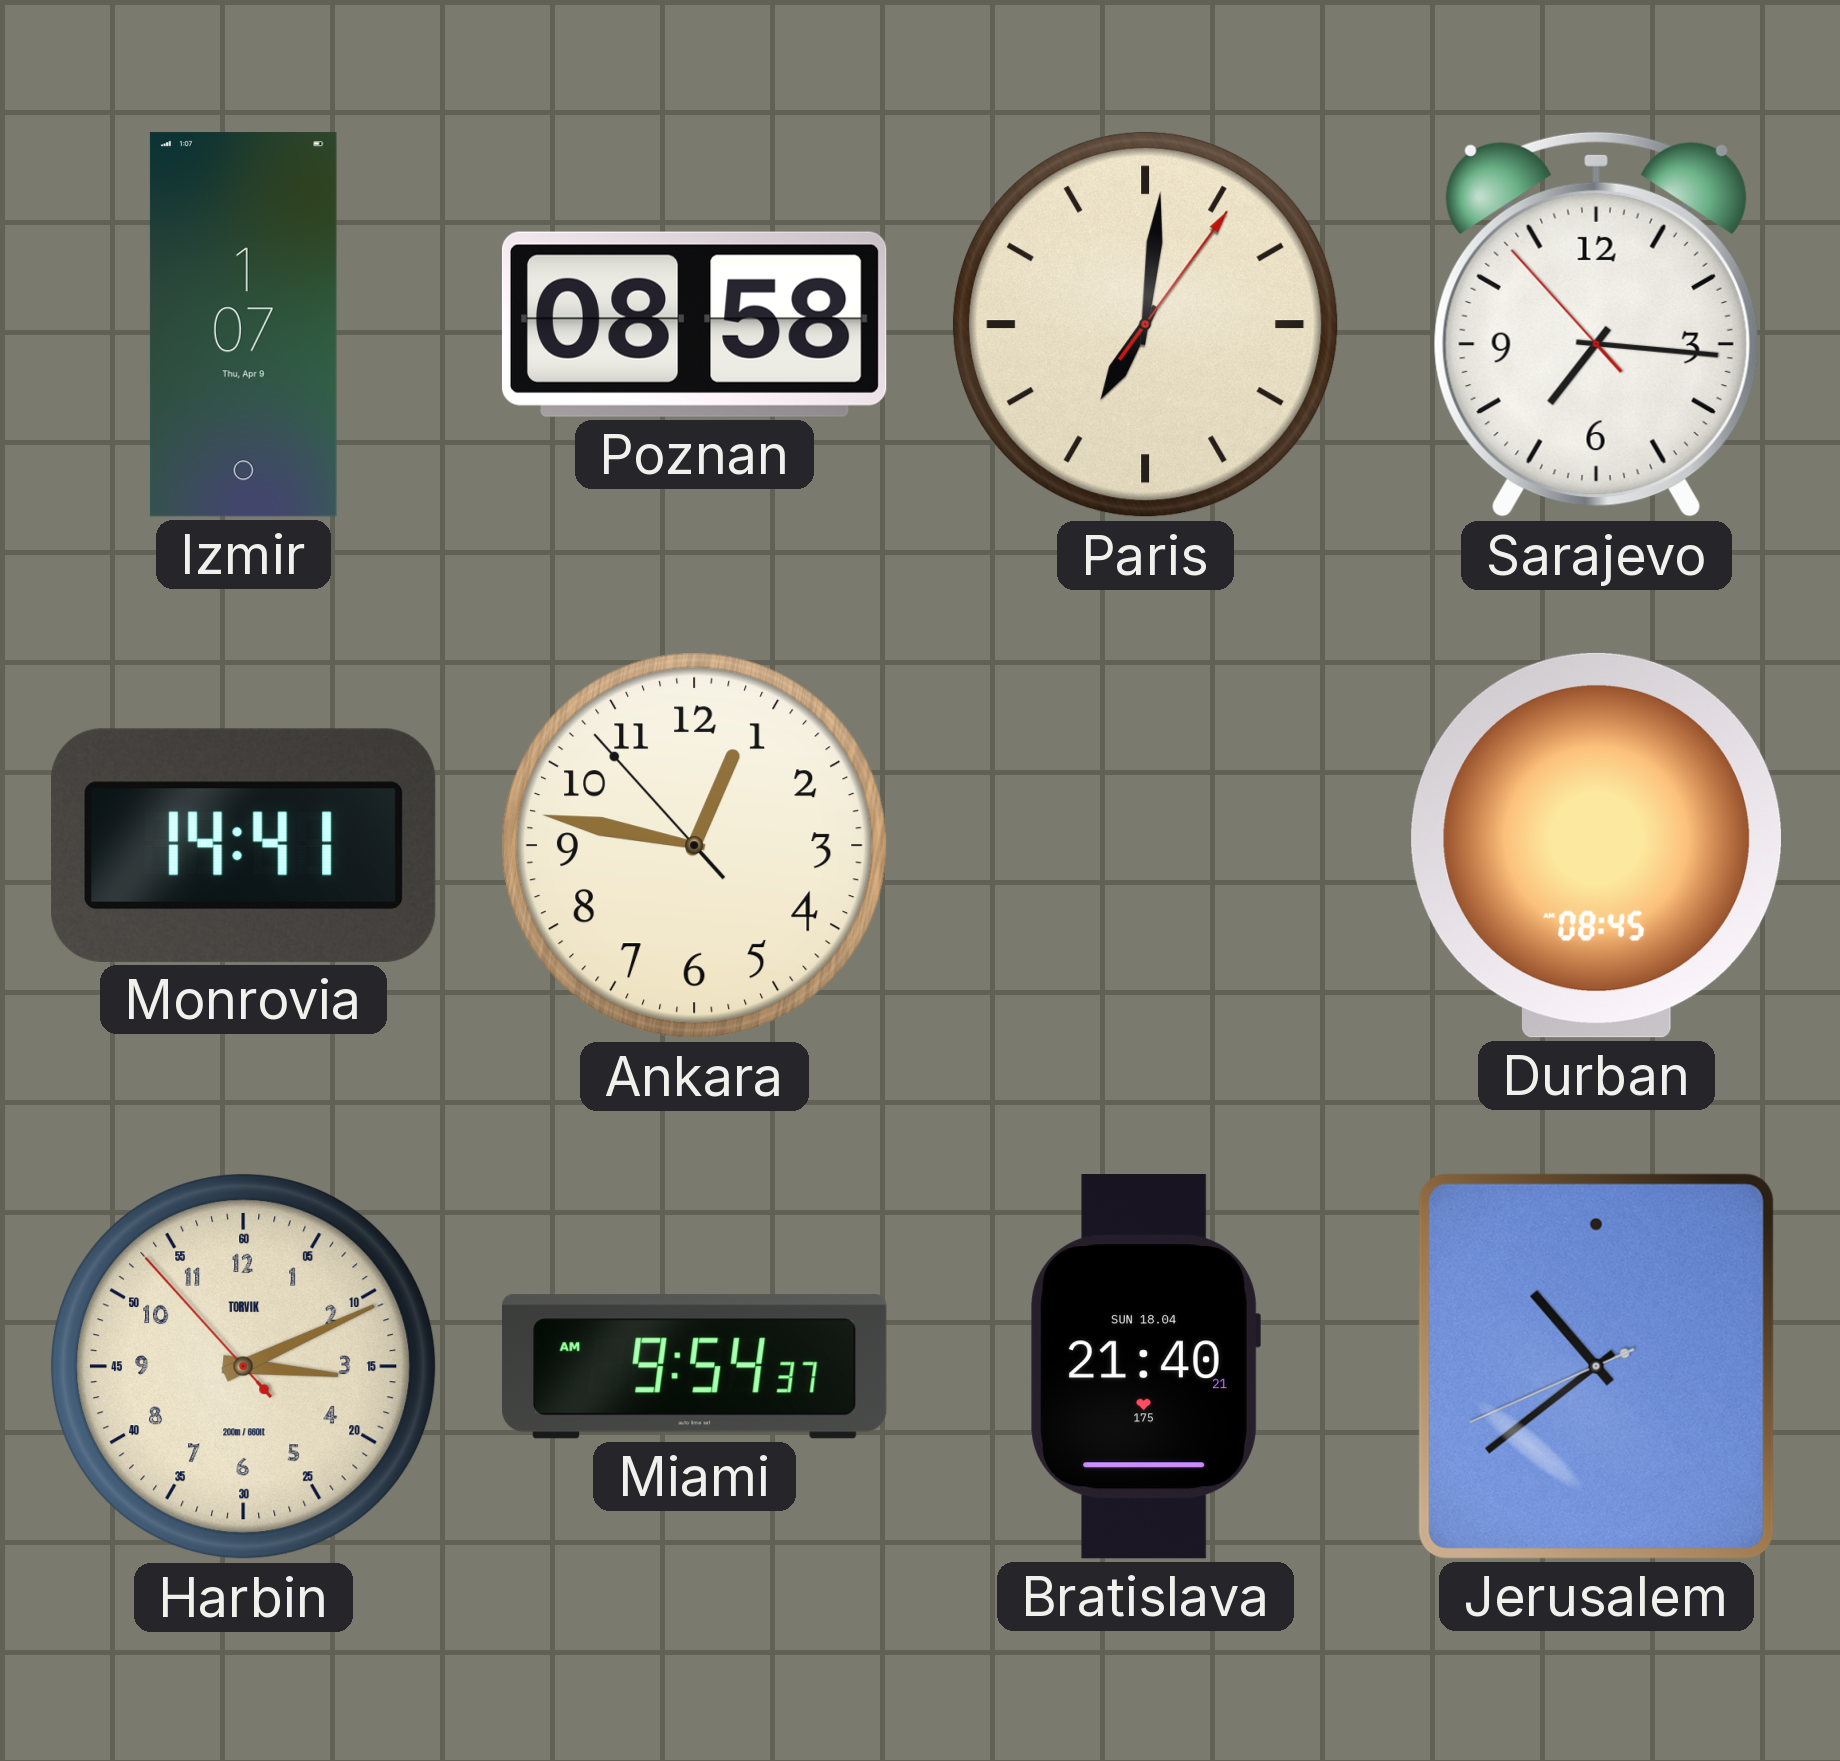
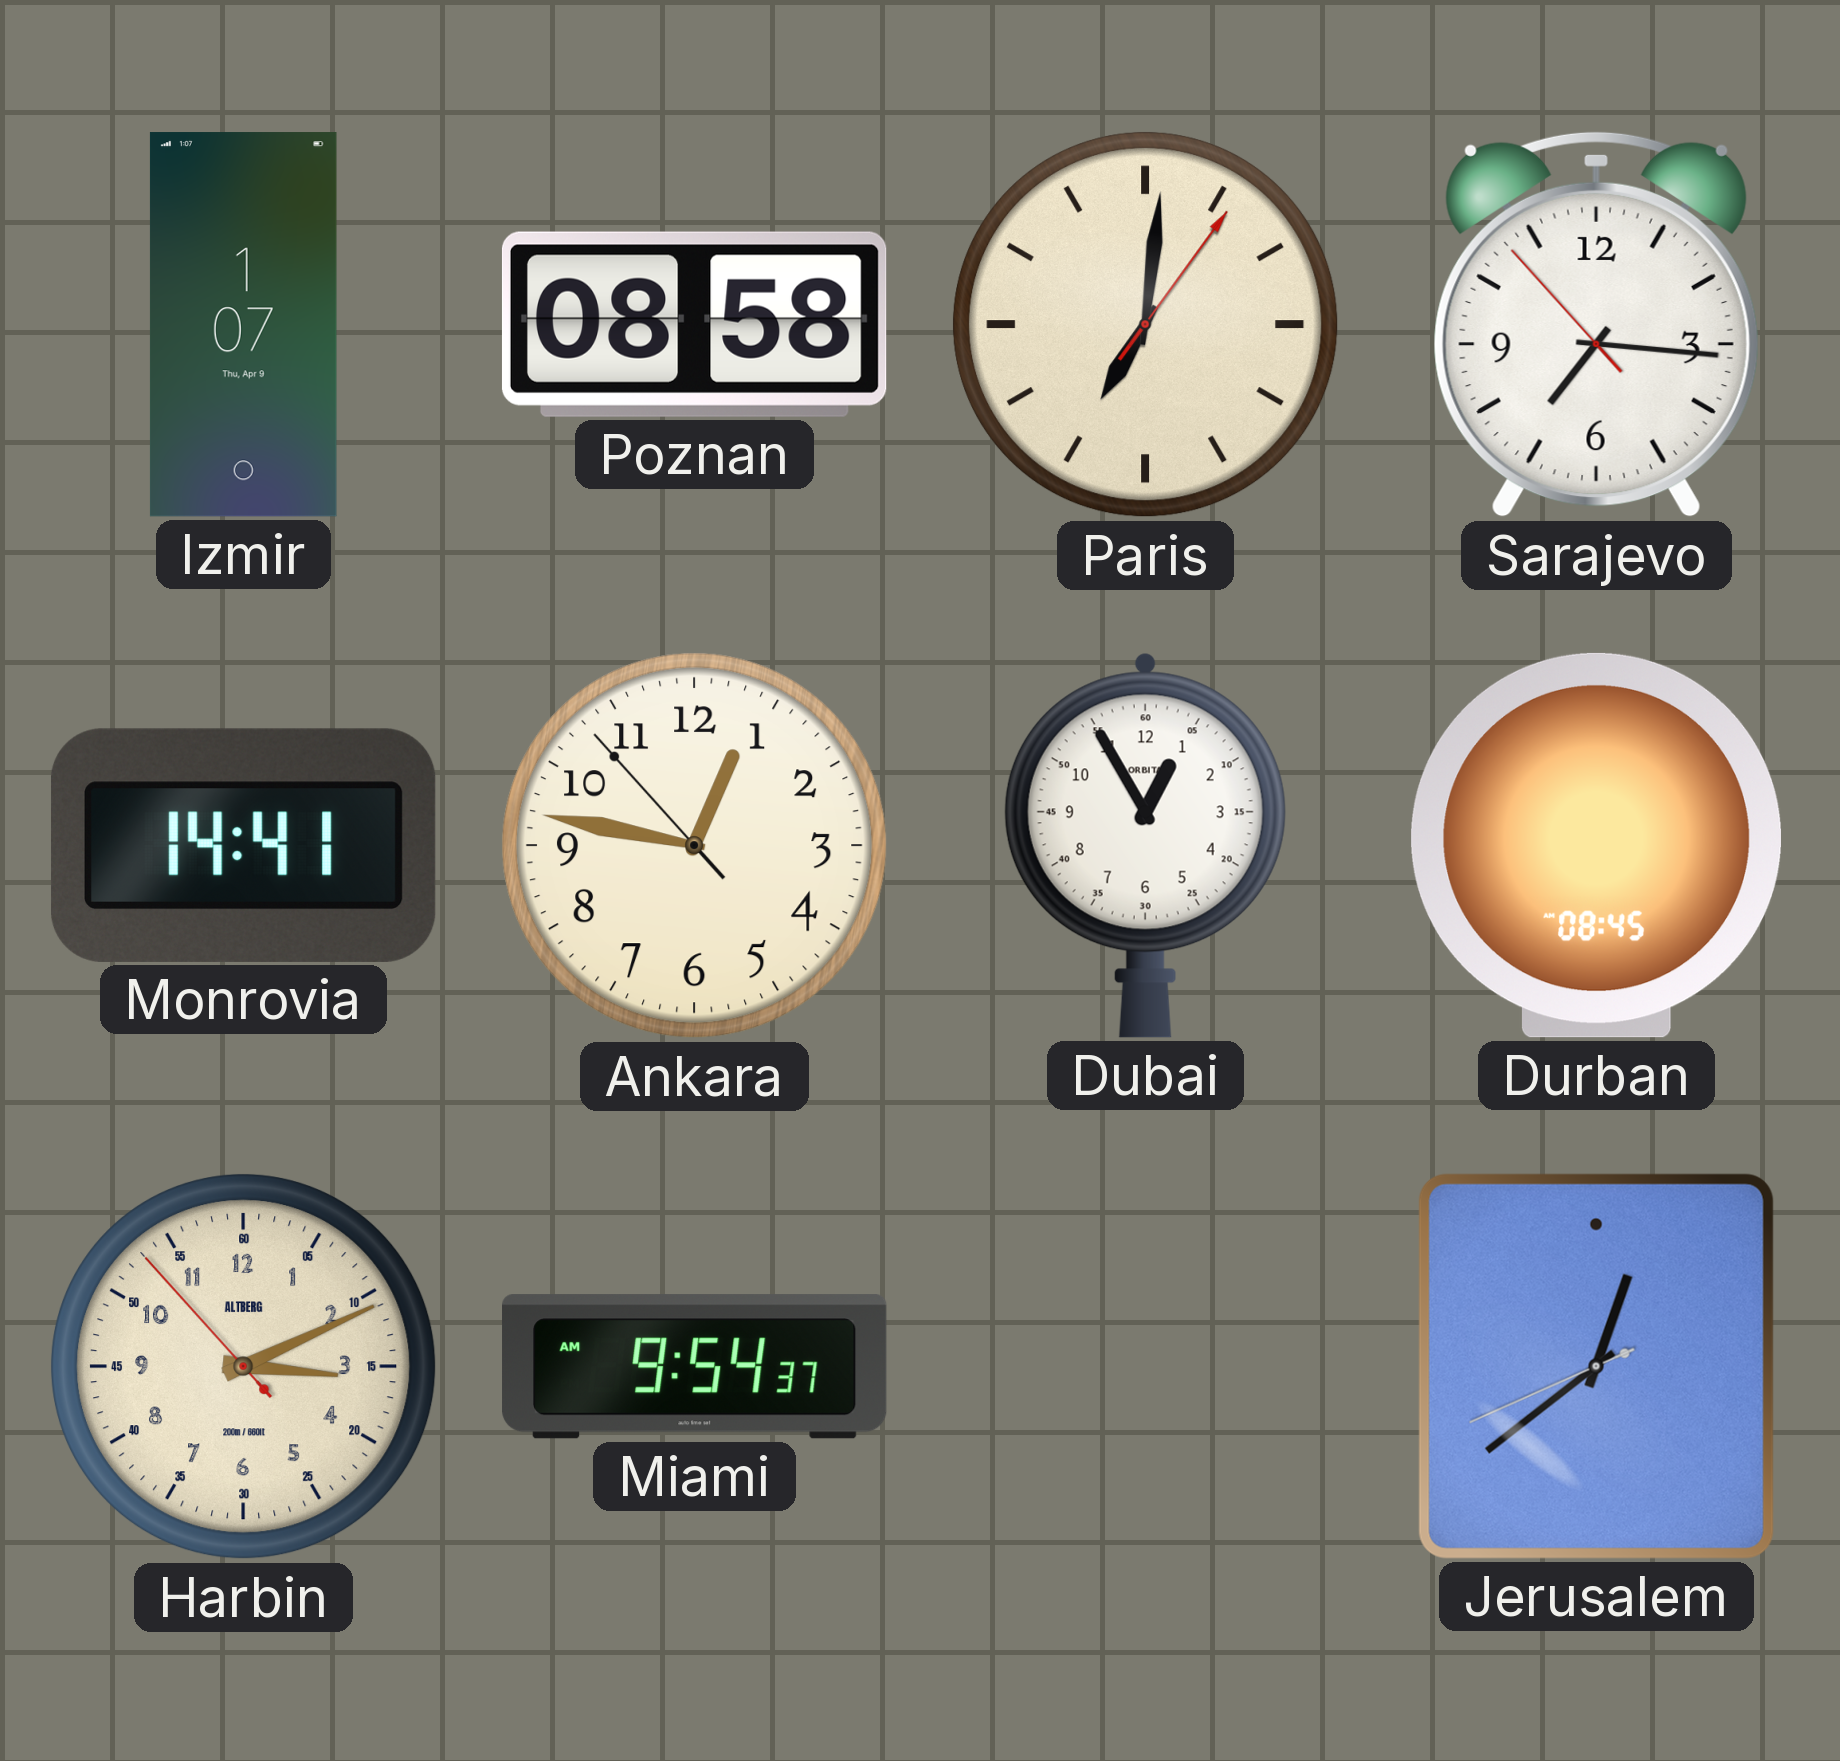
Dubai: none -> 12:55 (1145, 845)
Harbin brand: TORVIK -> ALTBERG (244, 1367)
Bratislava: 21:40 -> none (1145, 1367)
Jerusalem: 10:38 -> 12:38 (1596, 1366)
